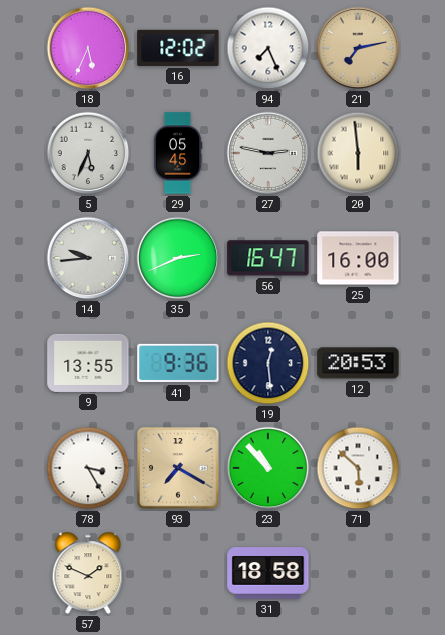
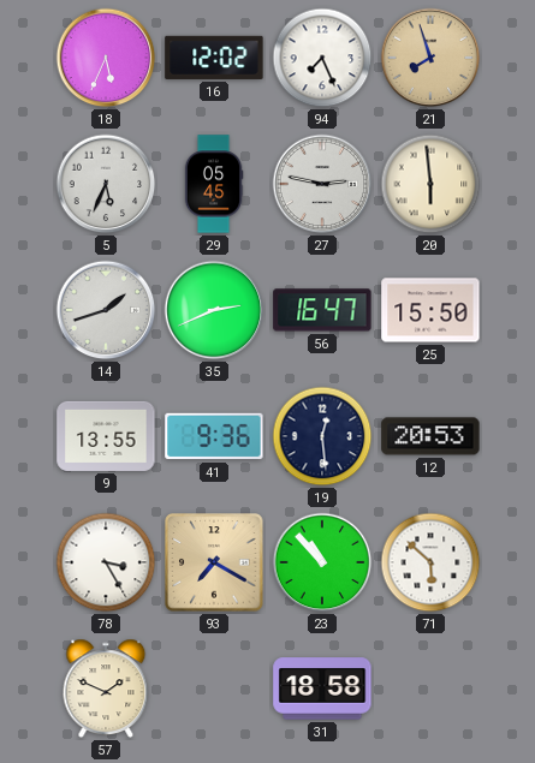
21: 7:13 -> 7:57 (430, 58)
14: 9:44 -> 1:42 (106, 310)
25: 16:00 -> 15:50 (430, 310)
